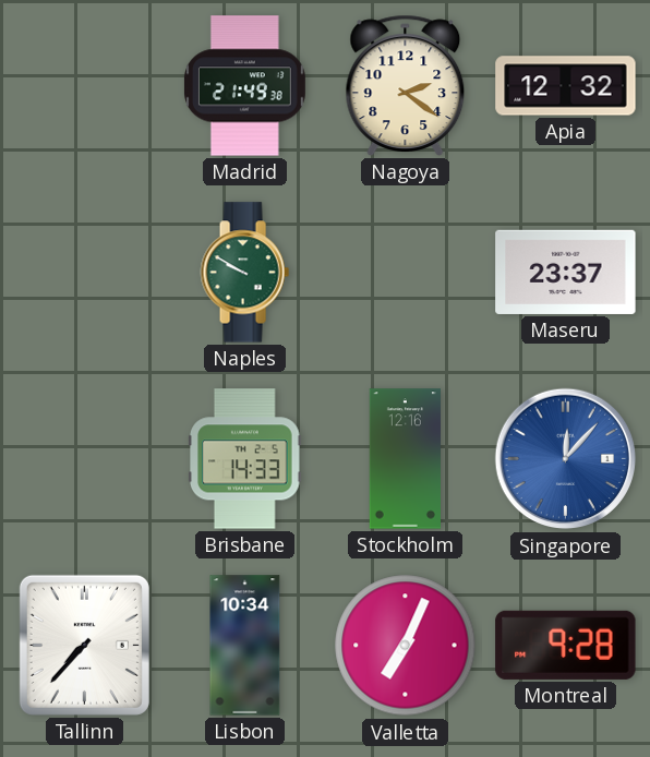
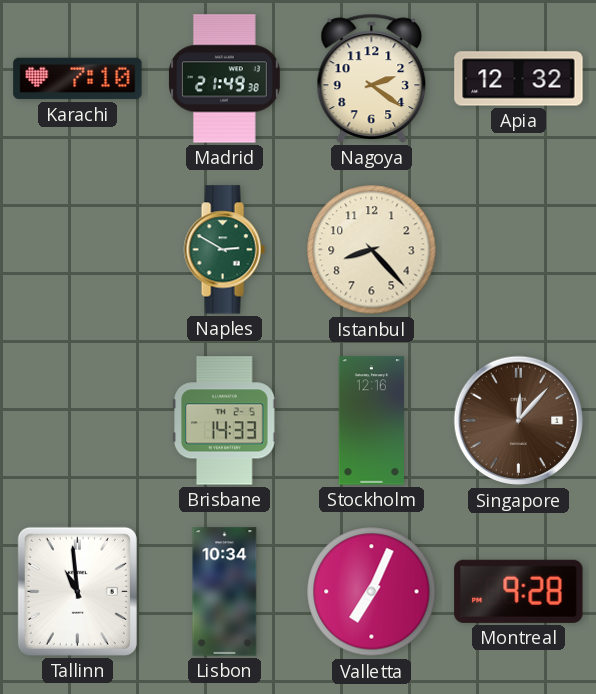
Karachi: none -> 7:10 (78, 79)
Naples: 9:50 -> 2:50 (224, 250)
Istanbul: none -> 8:23 (372, 250)
Maseru: 23:37 -> none (566, 272)
Singapore dial: blue -> brown (519, 421)
Tallinn: 7:37 -> 10:59 (77, 591)
